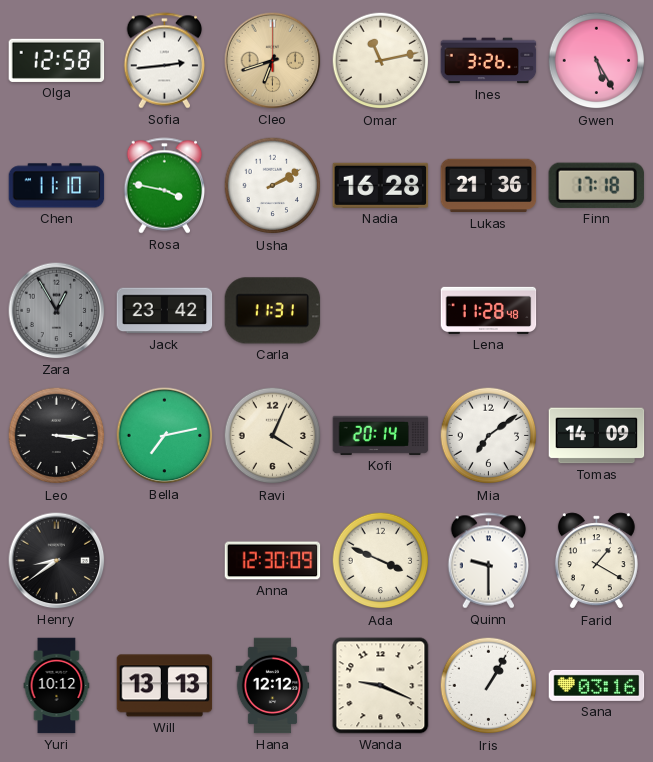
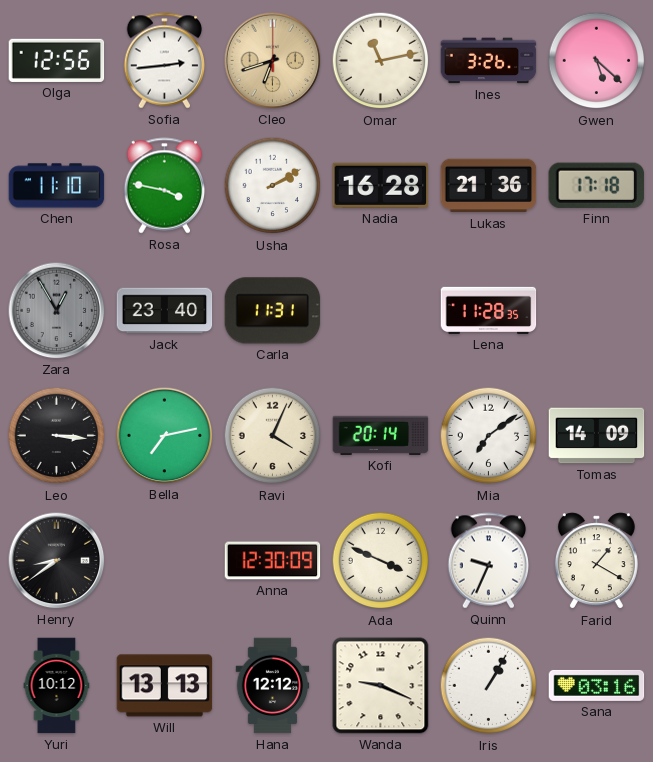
Olga: 12:58 -> 12:56 (57, 60)
Gwen: 5:25 -> 5:22 (597, 61)
Jack: 23:42 -> 23:40 (165, 311)
Lena: 11:28:48 -> 11:28:35 (489, 310)
Quinn: 9:30 -> 9:34 (489, 561)
